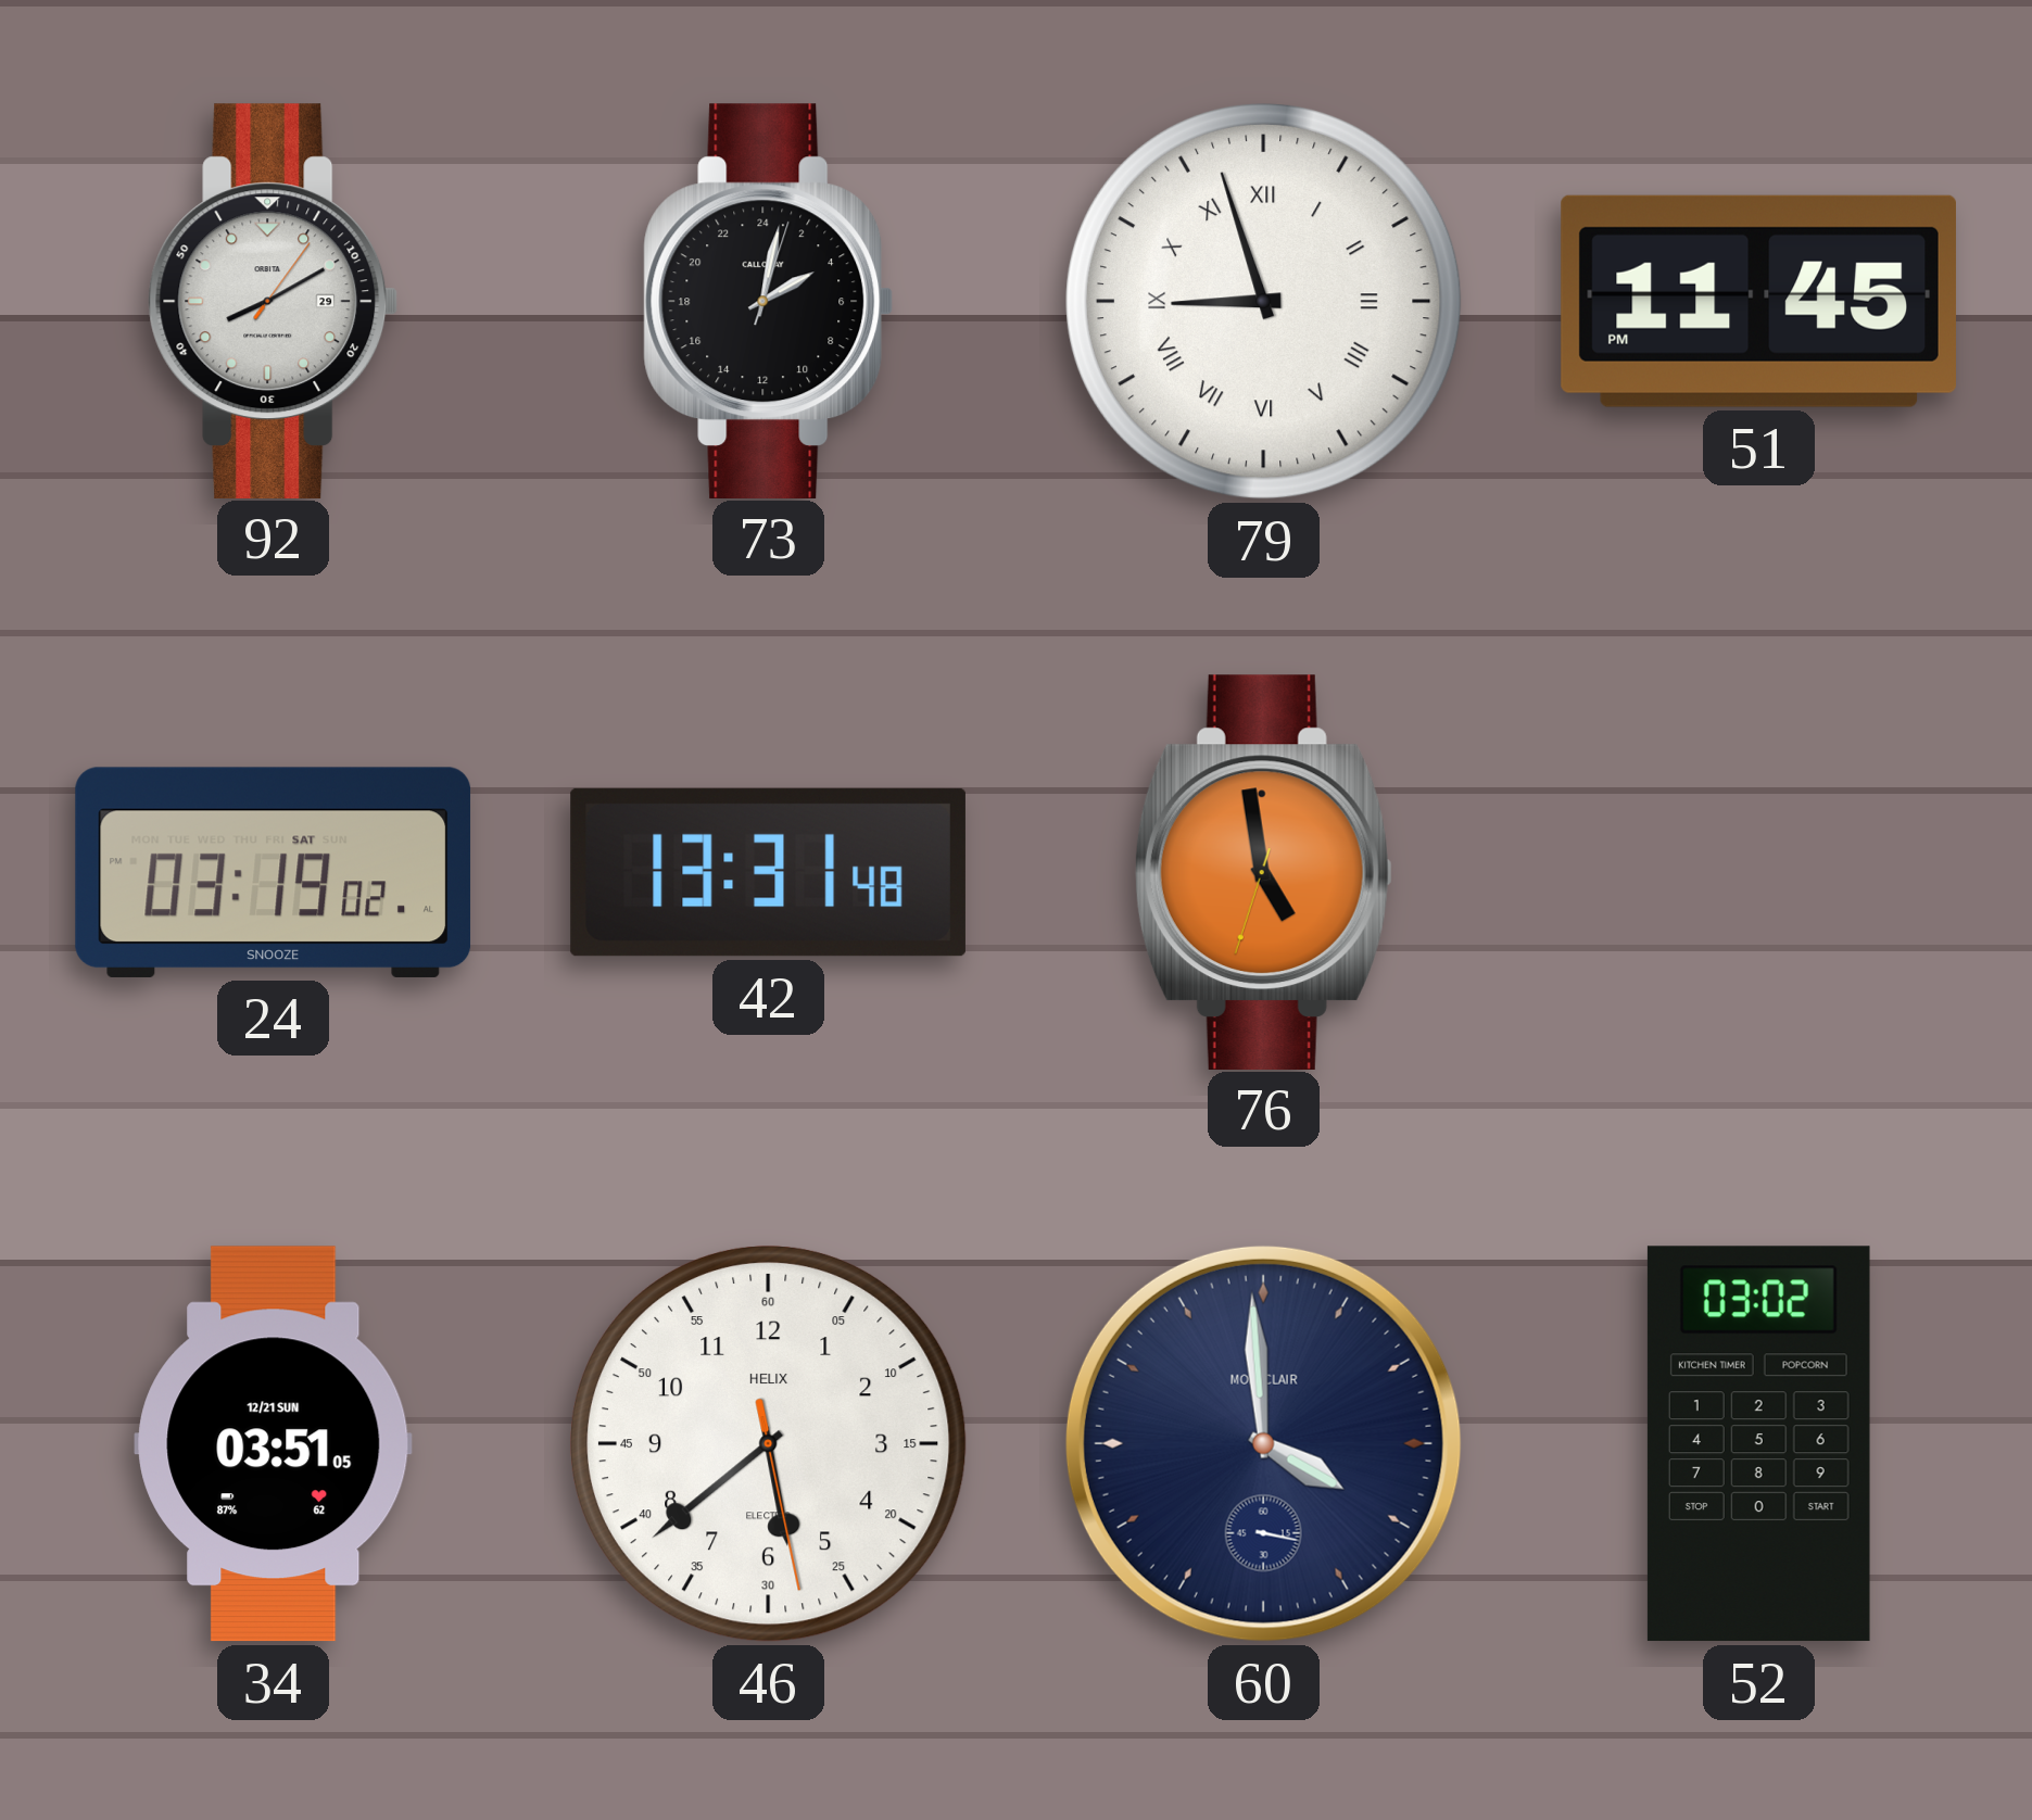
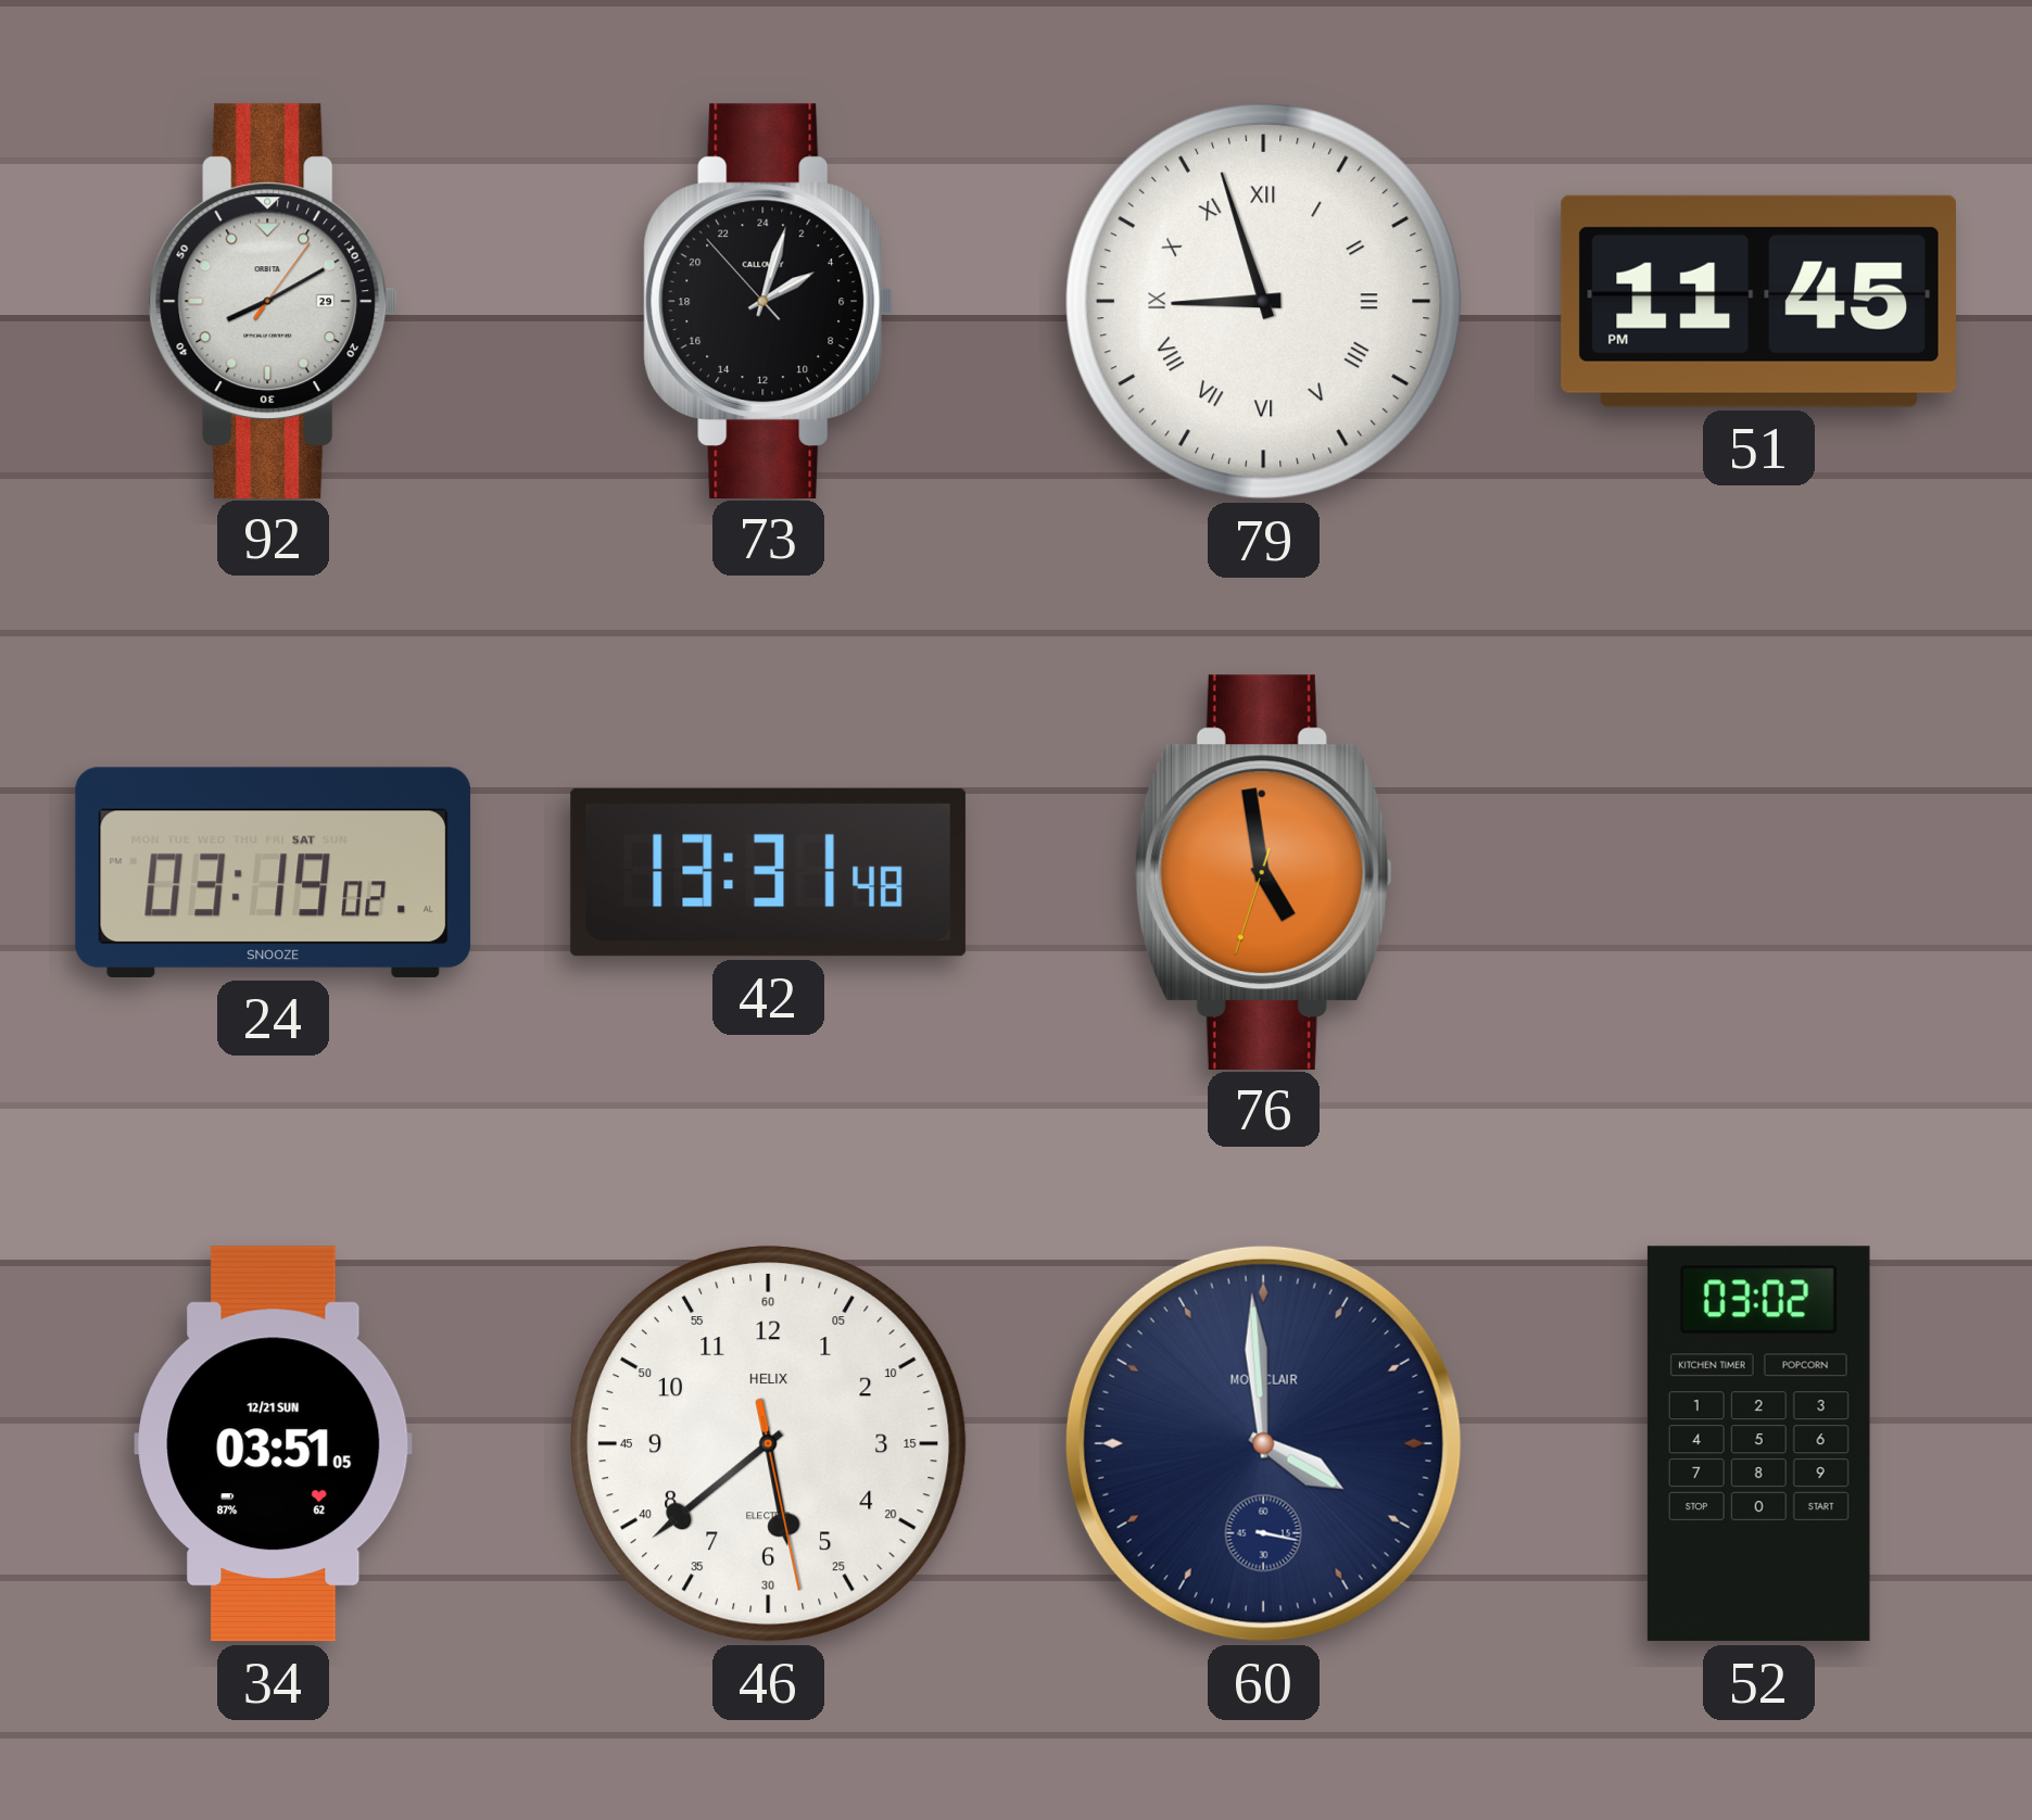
73: 4:02:03 -> 4:02:53 (769, 301)
